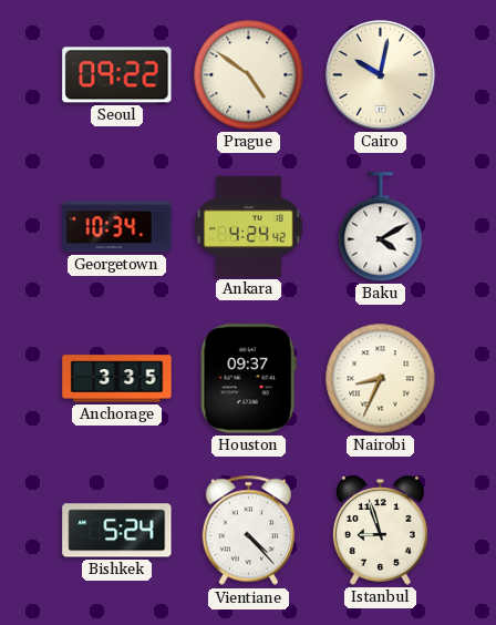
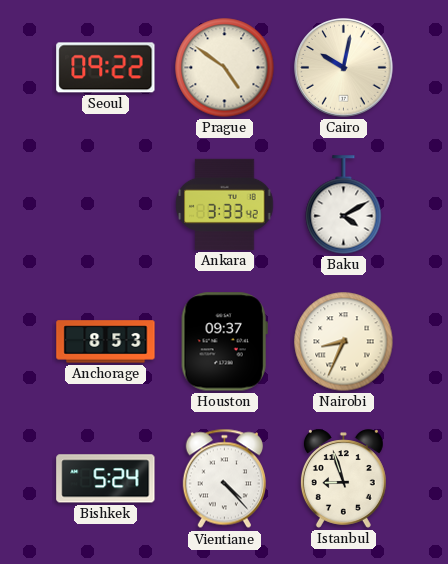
Georgetown: 10:34 -> none (117, 227)
Ankara: 4:24 -> 3:33 (225, 204)
Anchorage: 3:35 -> 8:53 (106, 342)
